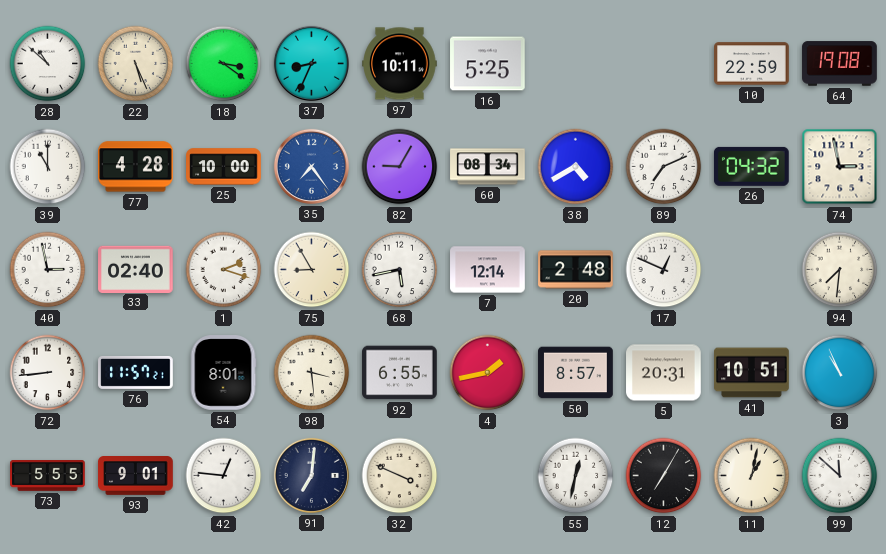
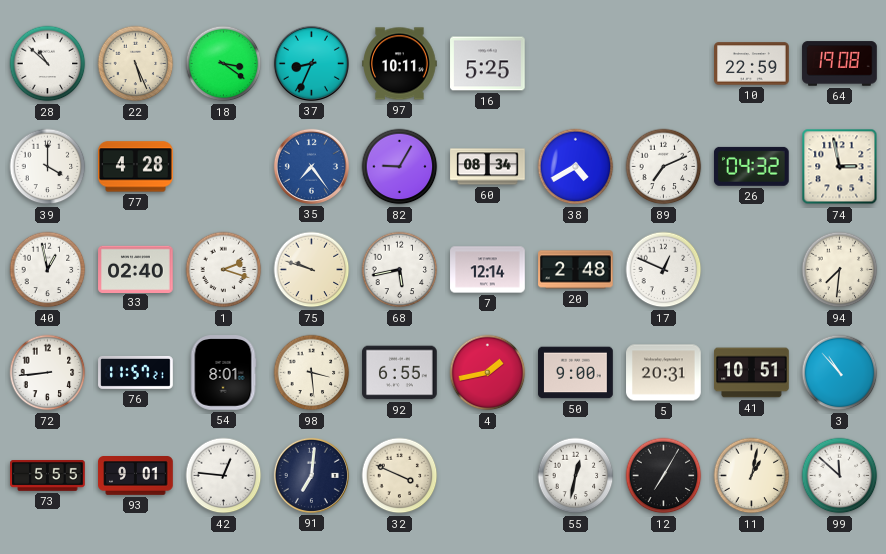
39: 11:00 -> 4:00 (48, 167)
25: 10:00 -> none (224, 167)
40: 2:58 -> 12:58 (48, 270)
75: 8:55 -> 9:48 (312, 270)
50: 8:57 -> 9:00 (576, 373)
3: 10:56 -> 10:53 (840, 373)
